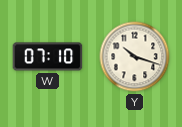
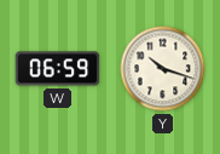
W: 07:10 -> 06:59 (58, 69)
